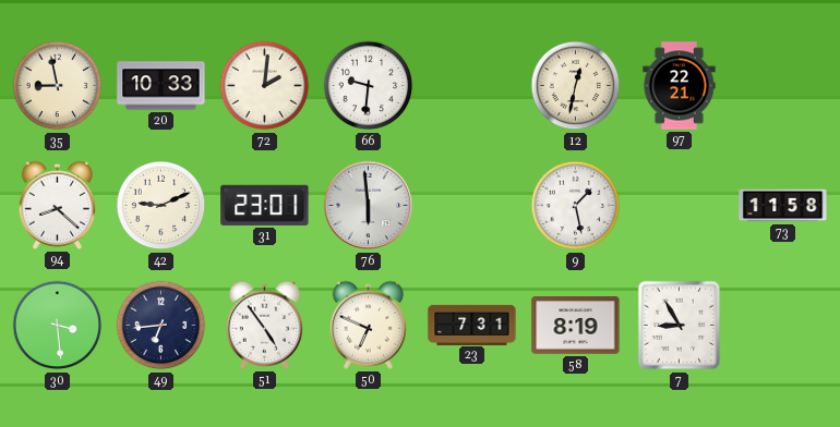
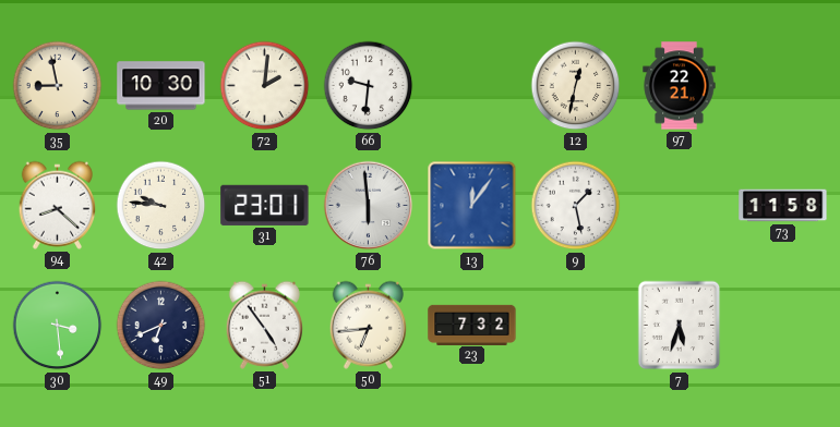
20: 10:33 -> 10:30 (161, 86)
42: 9:11 -> 9:46 (161, 206)
13: none -> 12:06 (472, 206)
49: 6:44 -> 6:41 (161, 326)
50: 6:49 -> 6:44 (368, 325)
23: 7:31 -> 7:32 (472, 325)
58: 8:19 -> none (576, 326)
7: 8:55 -> 5:33 (680, 326)
